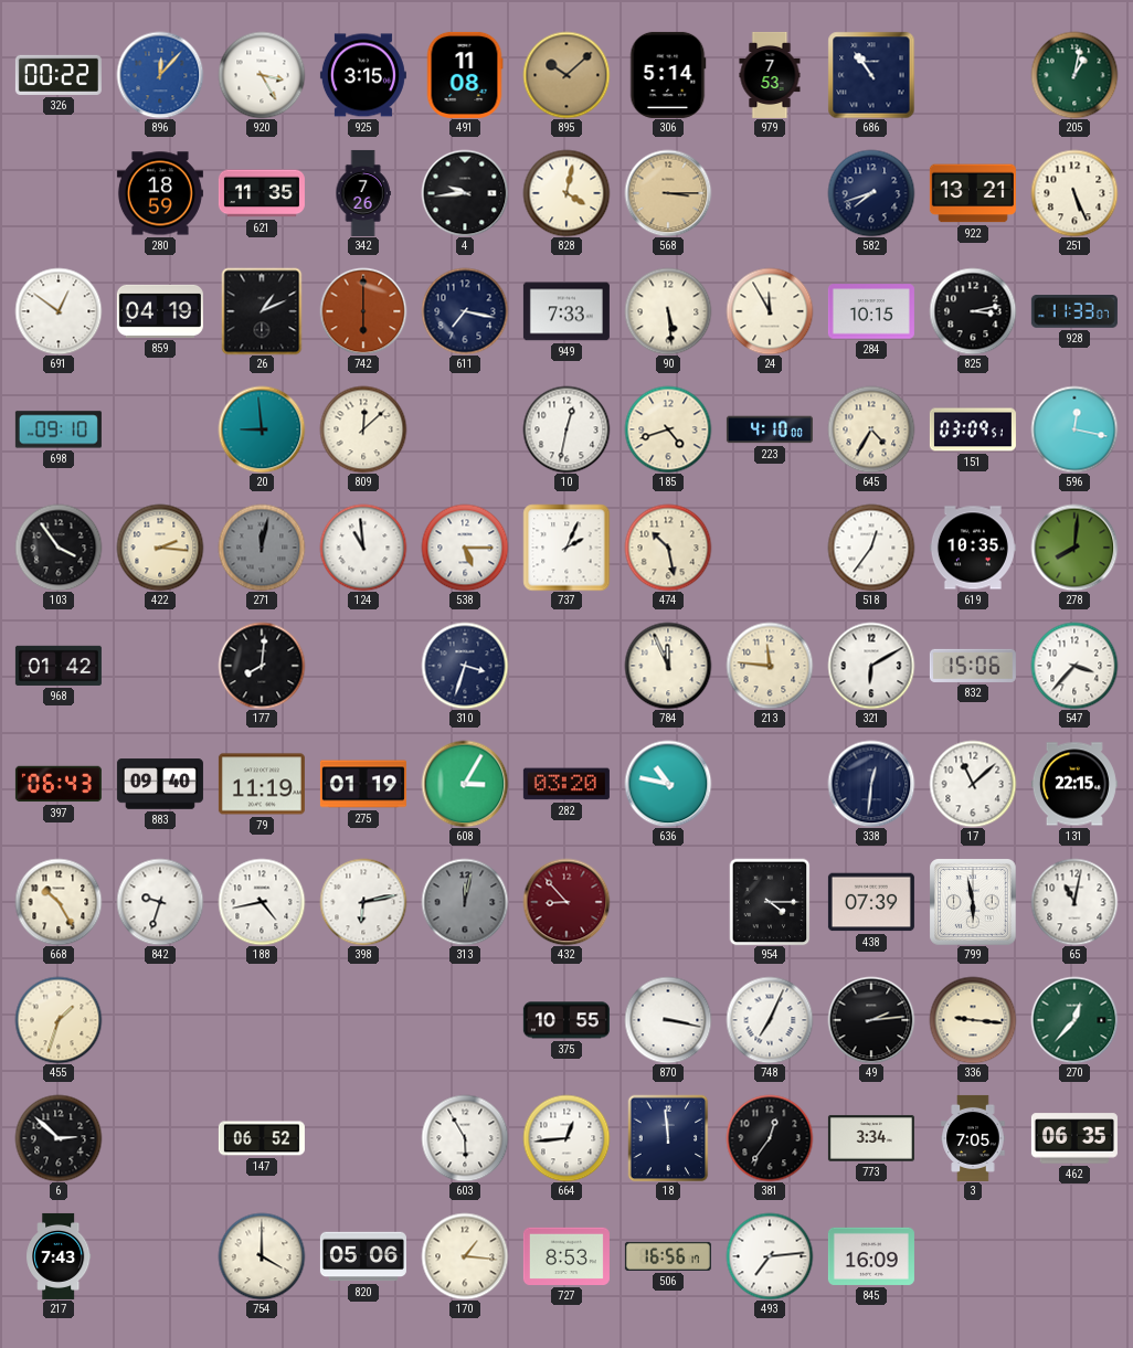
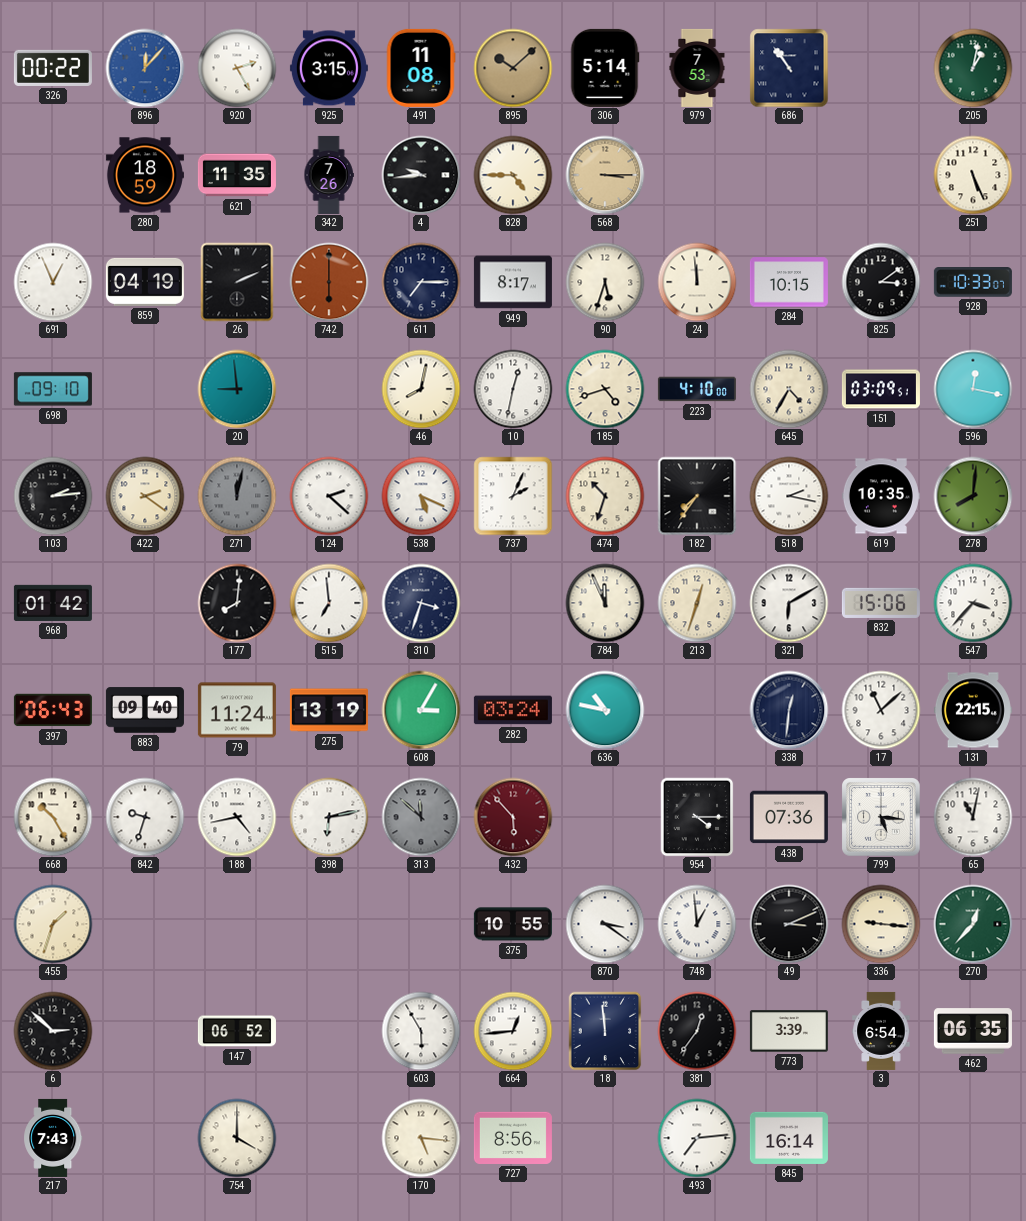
920: 3:25 -> 2:25 (237, 68)
828: 4:02 -> 4:45 (513, 175)
582: 7:42 -> none (871, 193)
922: 13:21 -> none (973, 193)
691: 12:51 -> 12:56 (53, 282)
26: 1:11 -> 2:11 (237, 282)
611: 7:17 -> 7:15 (421, 282)
949: 7:33 -> 8:17 (513, 282)
90: 5:29 -> 5:33 (605, 282)
24: 11:55 -> 11:59 (697, 282)
825: 3:13 -> 3:09 (881, 282)
928: 11:33 -> 10:33 (973, 283)
809: 12:08 -> none (363, 429)
46: none -> 8:02 (421, 389)
103: 3:54 -> 2:14 (53, 496)
422: 2:16 -> 2:21 (145, 496)
124: 10:59 -> 2:22 (329, 496)
538: 5:15 -> 5:19 (421, 496)
474: 10:28 -> 10:33 (605, 496)
182: none -> 7:36 (697, 496)
518: 12:36 -> 2:17 (789, 496)
515: none -> 6:59 (329, 603)
213: 11:46 -> 12:33 (697, 603)
79: 11:19 -> 11:24 (237, 710)
275: 01:19 -> 13:19 (329, 710)
282: 03:20 -> 03:24 (513, 710)
313: 12:02 -> 11:52 (421, 817)
432: 8:53 -> 5:53 (513, 817)
438: 07:39 -> 07:36 (789, 817)
799: 5:58 -> 5:16 (881, 817)
870: 3:17 -> 3:21 (605, 924)
748: 7:04 -> 12:59 (697, 924)
49: 2:14 -> 3:11 (789, 924)
773: 3:34 -> 3:39 (789, 1031)
3: 7:05 -> 6:54 (881, 1031)
820: 05:06 -> none (363, 1256)
170: 1:16 -> 5:16 (421, 1138)
727: 8:53 -> 8:56 (513, 1138)
506: 16:56 -> none (668, 1256)
845: 16:09 -> 16:14 (789, 1138)
